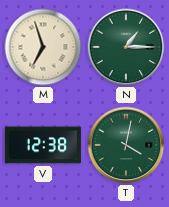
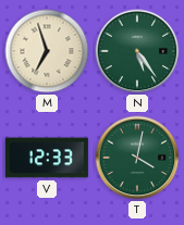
N: 1:15 -> 5:24 (137, 51)
V: 12:38 -> 12:33 (47, 158)
